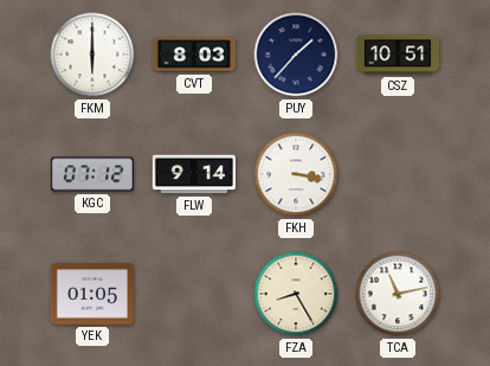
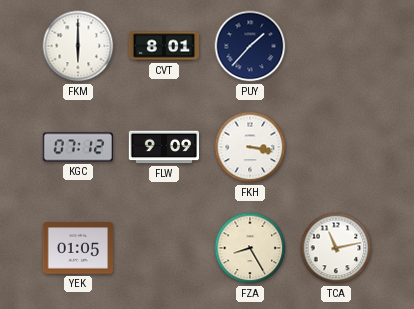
CVT: 8:03 -> 8:01 (164, 46)
CSZ: 10:51 -> none (398, 54)
FLW: 9:14 -> 9:09 (163, 147)
